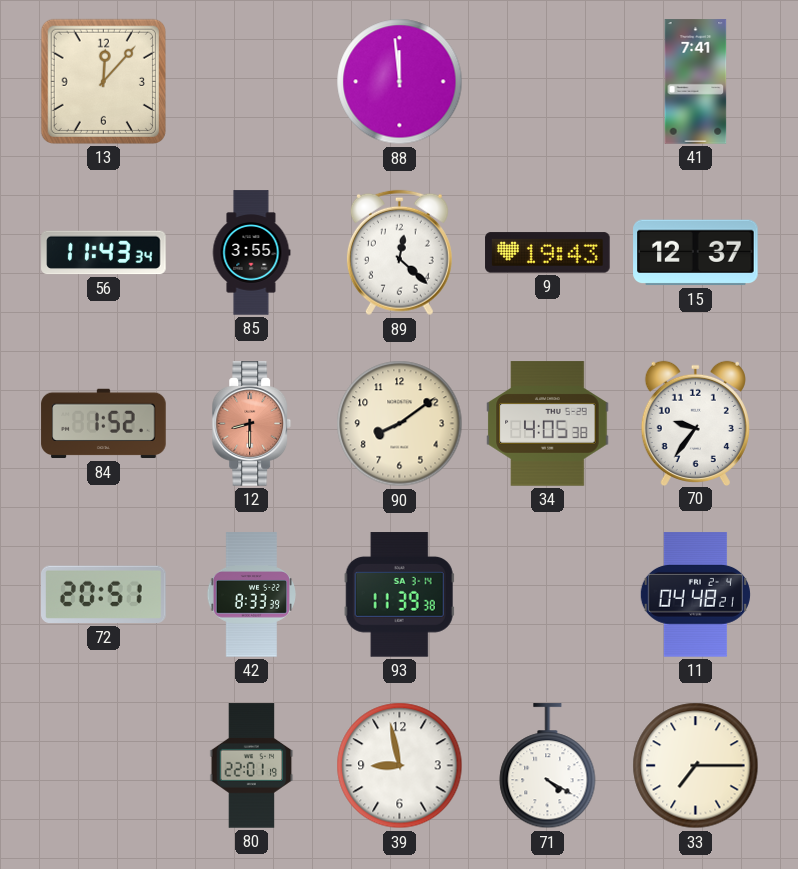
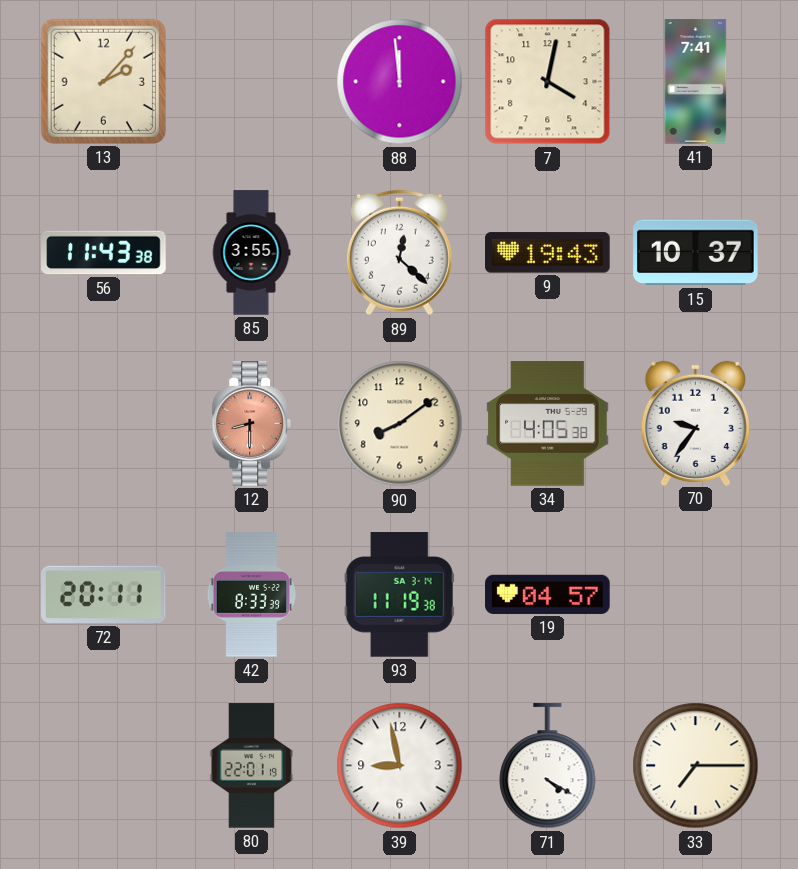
13: 12:07 -> 2:07 (103, 81)
7: none -> 4:02 (548, 82)
56: 11:43:34 -> 11:43:38 (104, 253)
15: 12:37 -> 10:37 (696, 253)
84: 1:52 -> none (104, 424)
72: 20:51 -> 20:11 (104, 595)
93: 11:39 -> 11:19 (399, 595)
19: none -> 04:57 (548, 594)
11: 04:48 -> none (695, 595)
